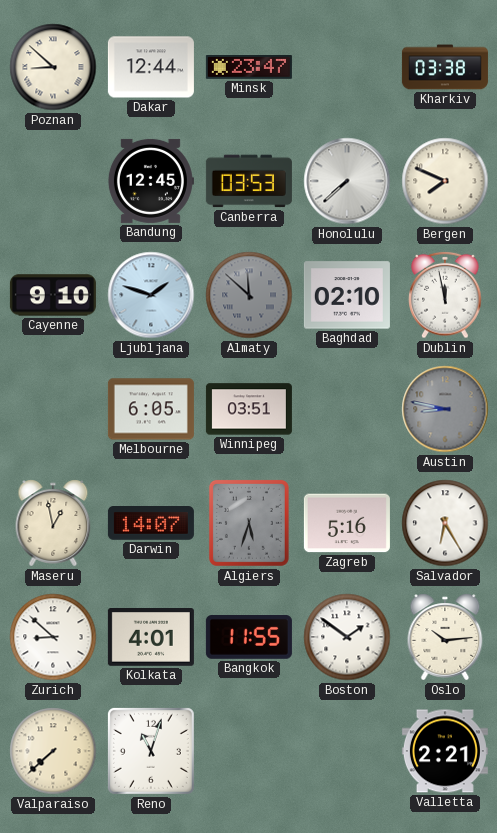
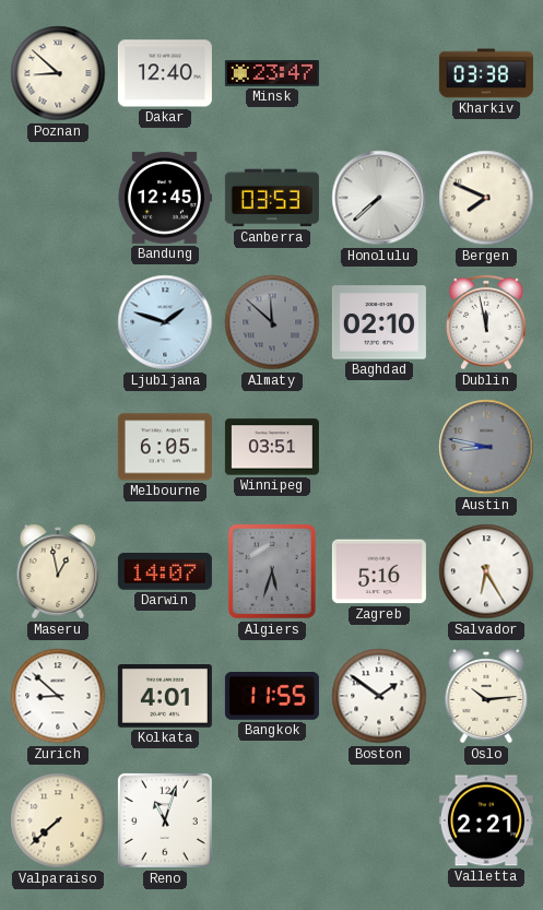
Dakar: 12:44 -> 12:40 (165, 73)
Cayenne: 9:10 -> none (53, 295)
